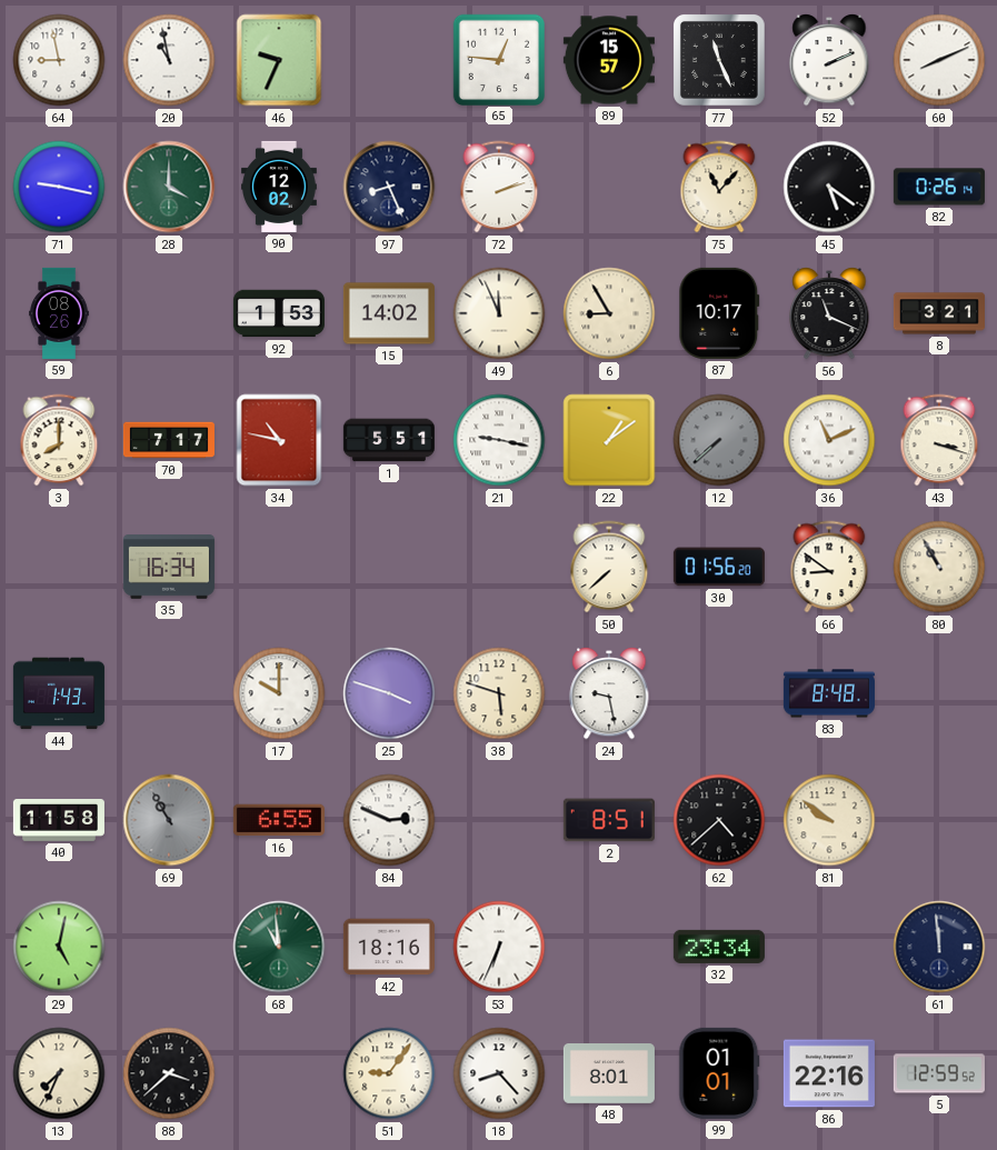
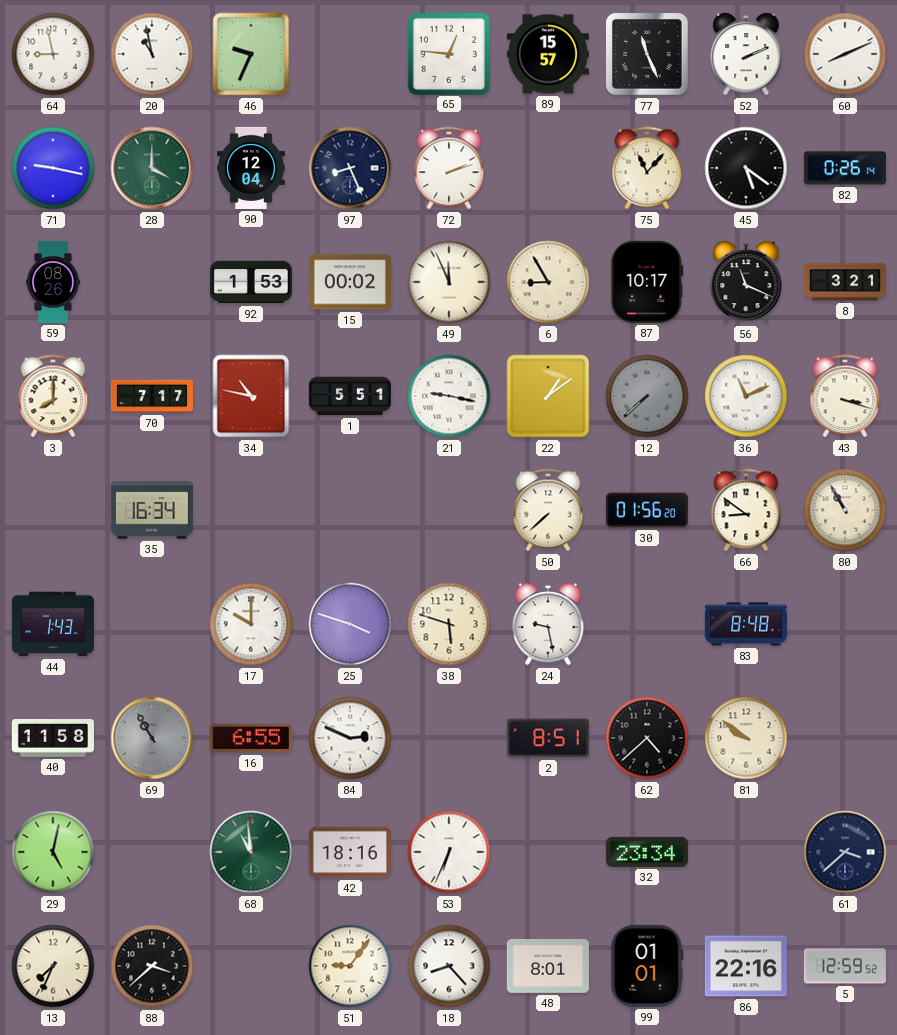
90: 12:02 -> 12:04 (252, 168)
15: 14:02 -> 00:02 (350, 282)
61: 11:59 -> 3:38 (845, 852)
